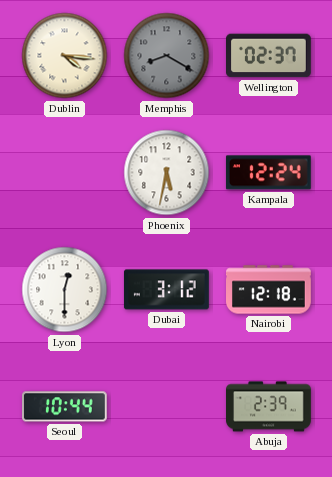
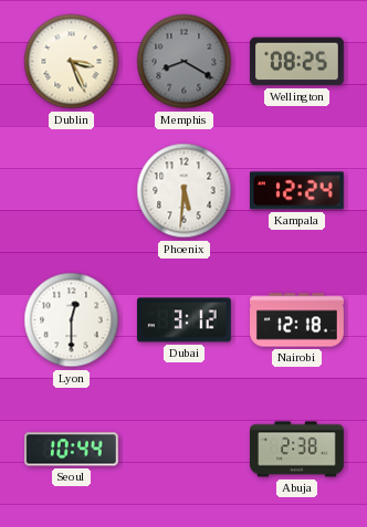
Dublin: 4:16 -> 3:26 (72, 62)
Wellington: 02:37 -> 08:25 (297, 62)
Phoenix: 5:32 -> 5:31 (185, 191)
Abuja: 2:39 -> 2:38 (297, 450)
